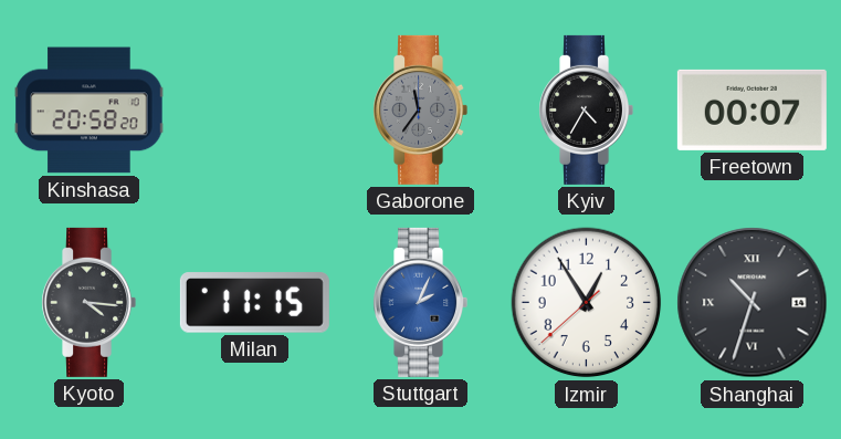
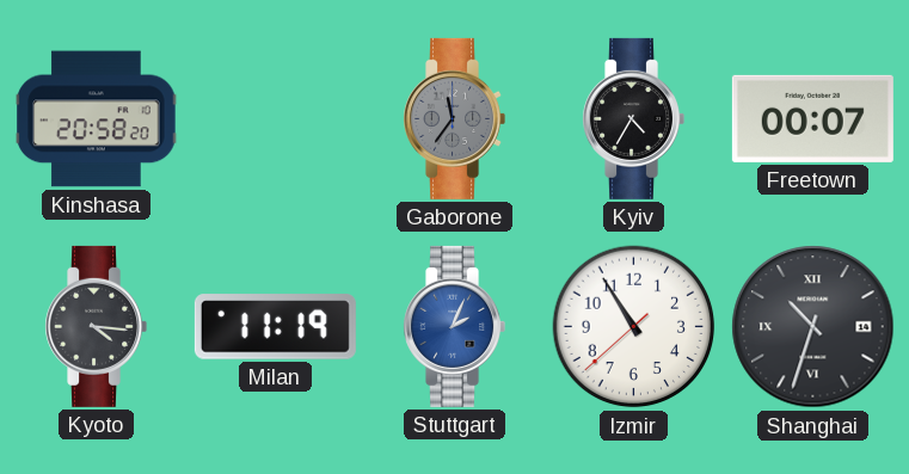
Milan: 11:15 -> 11:19 (275, 327)
Izmir: 12:54 -> 10:54 (634, 327)
